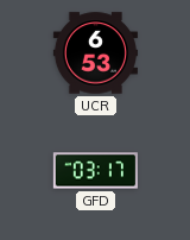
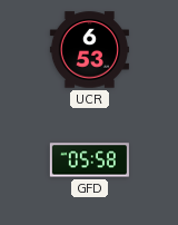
GFD: 03:17 -> 05:58 (89, 160)
